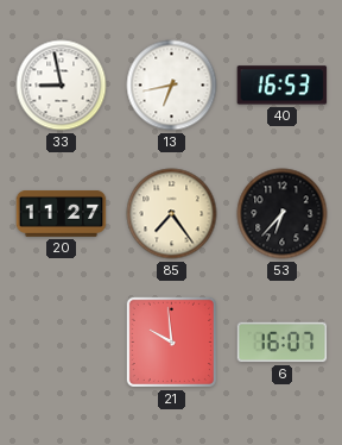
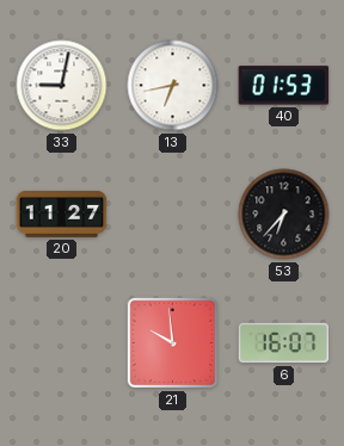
33: 8:58 -> 9:02 (62, 86)
40: 16:53 -> 01:53 (284, 86)
85: 7:24 -> none (172, 214)
